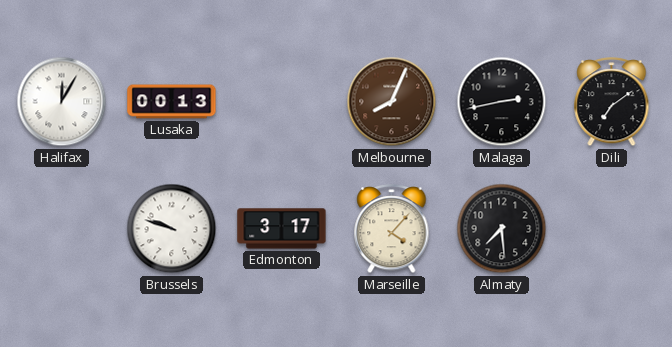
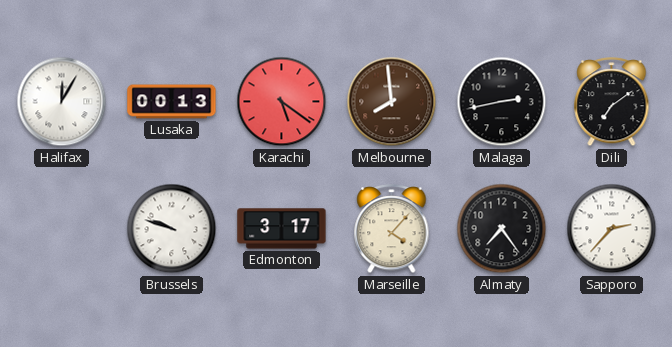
Karachi: none -> 5:21 (282, 102)
Melbourne: 8:04 -> 7:59 (392, 102)
Almaty: 7:29 -> 7:24 (502, 229)
Sapporo: none -> 2:37 (612, 229)
